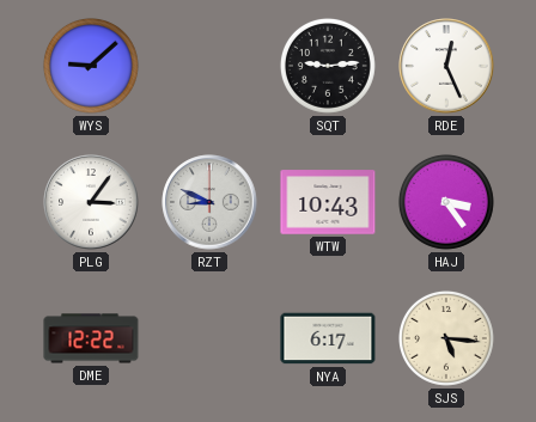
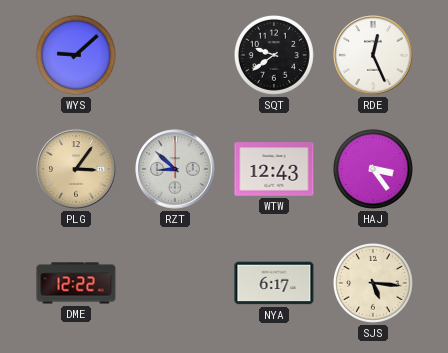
SQT: 9:14 -> 9:39 (274, 55)
PLG dial: white -> champagne (76, 169)
RZT: 8:49 -> 8:52 (175, 169)
WTW: 10:43 -> 12:43 (274, 169)
